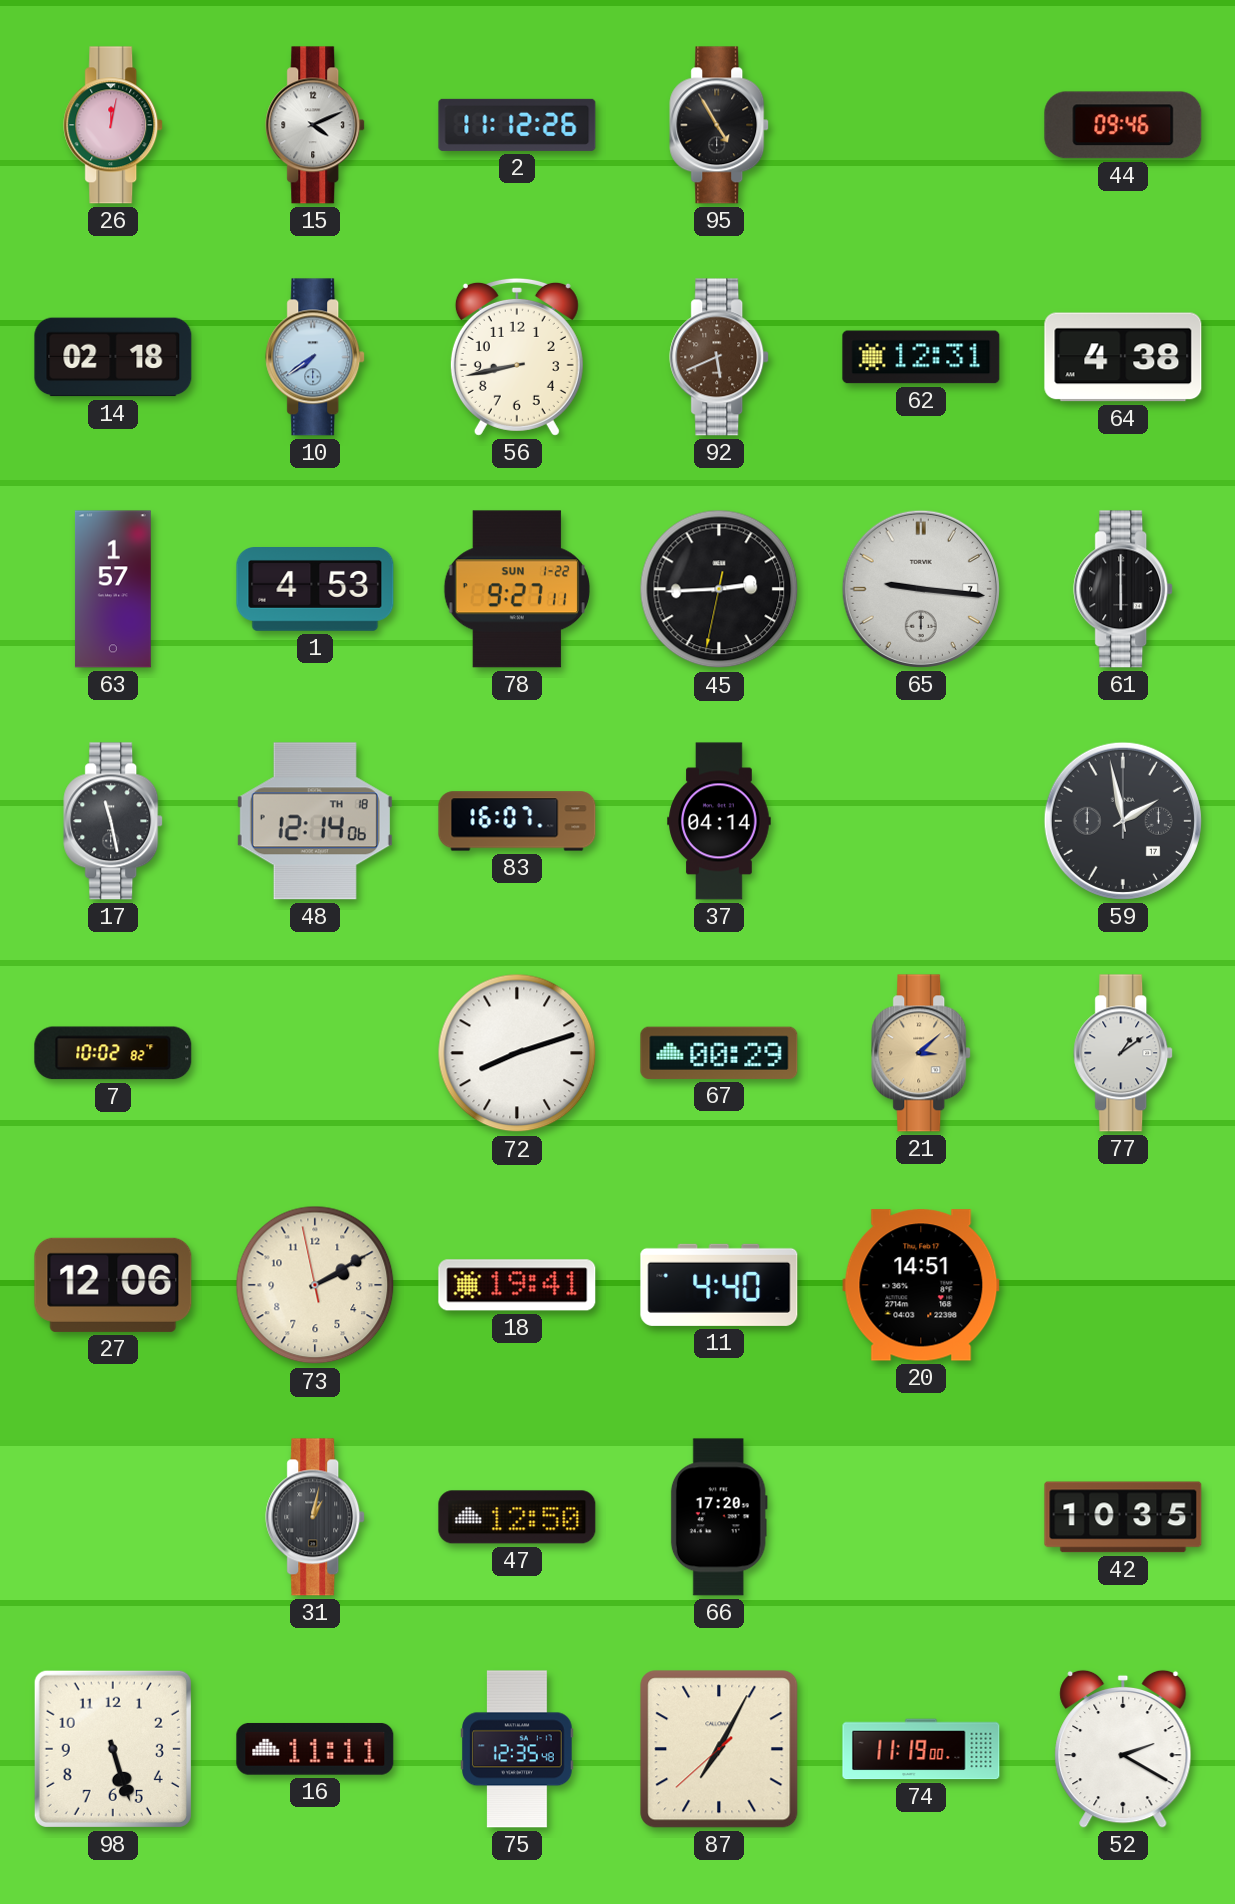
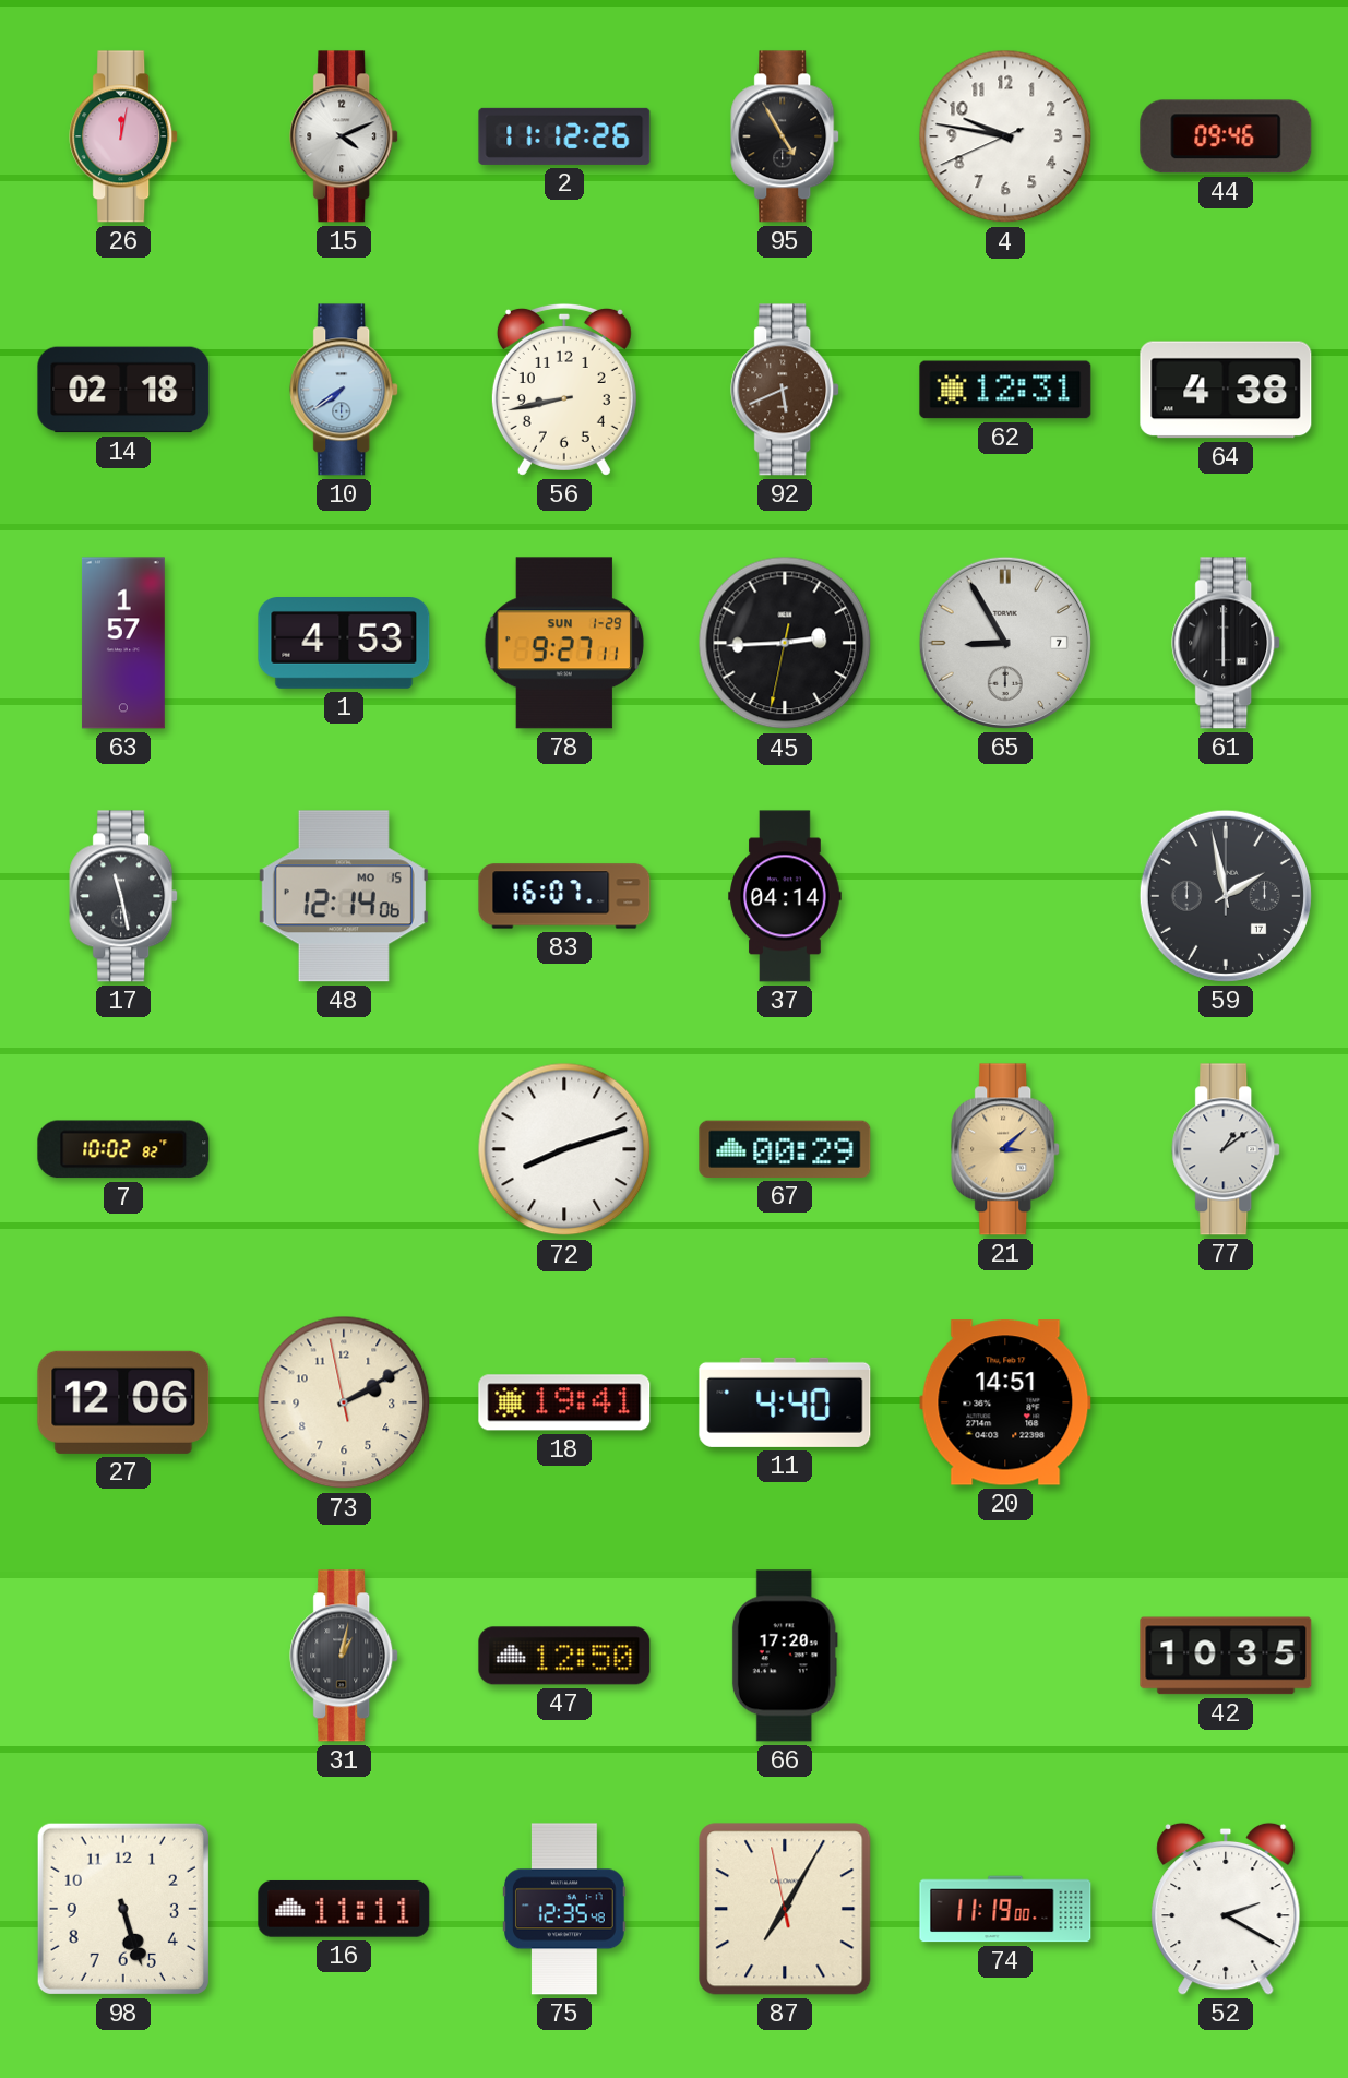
4: none -> 9:46 (1005, 136)
78 date: SUN 1-22 -> SUN 1-29 (564, 643)
65: 9:16 -> 8:55 (1005, 643)
48 date: TH 18 -> MO 15 (344, 896)
87: 7:04:38 -> 7:04:58 (785, 1909)
